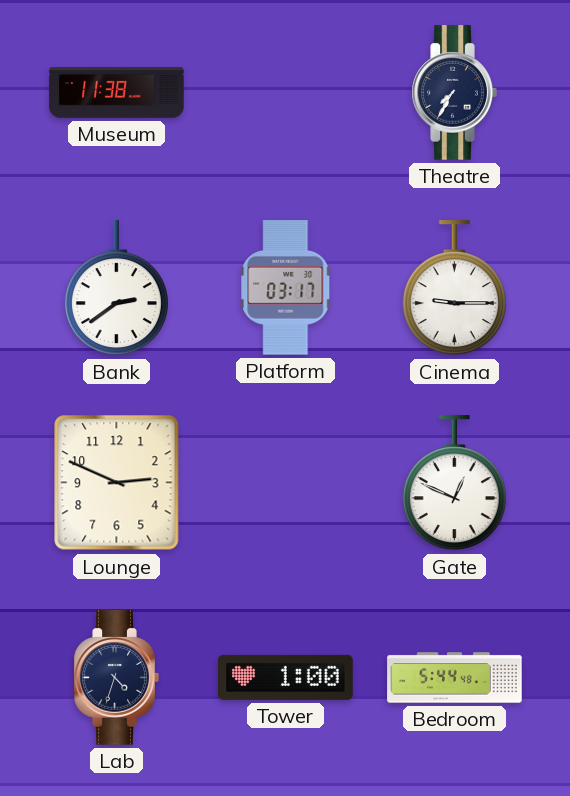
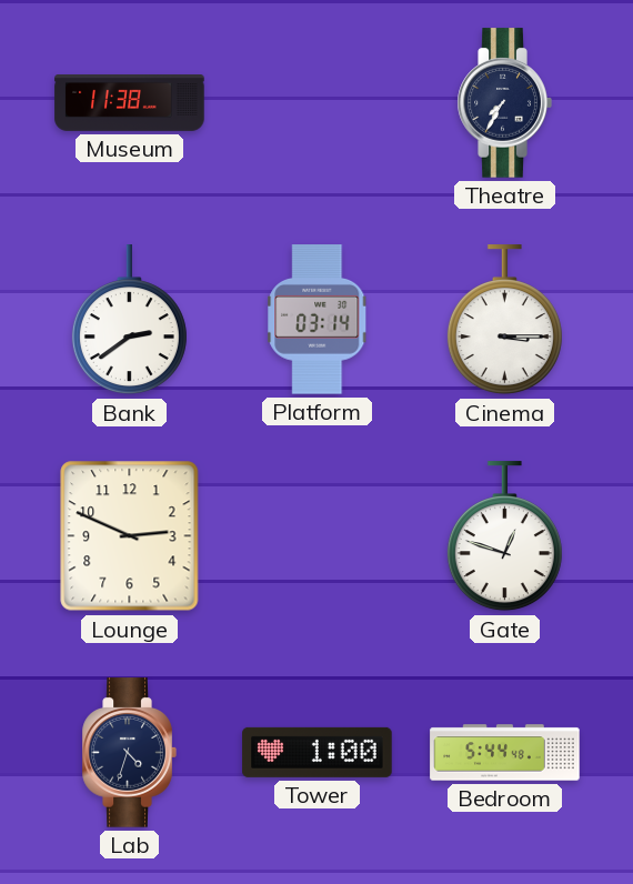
Platform: 03:17 -> 03:14 (318, 320)
Cinema: 9:15 -> 3:15 (504, 320)
Gate: 12:49 -> 12:48 (504, 536)
